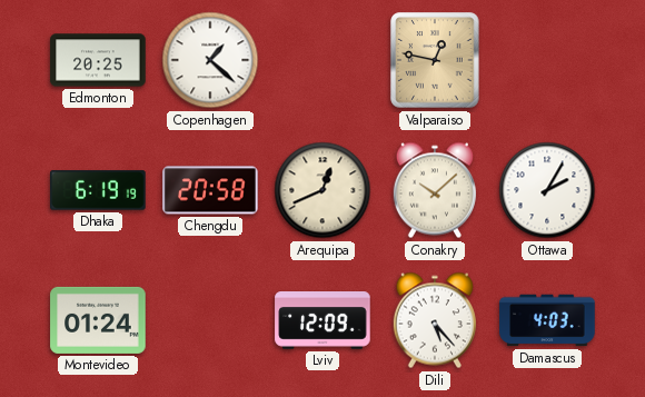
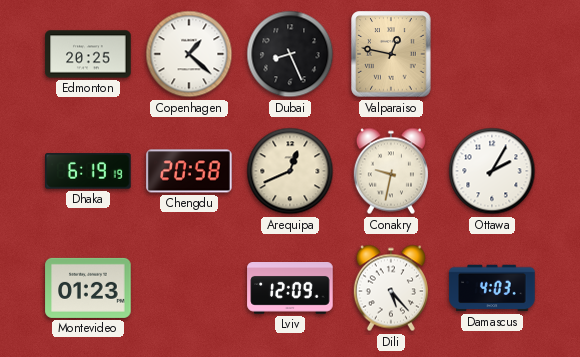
Dubai: none -> 8:26 (290, 54)
Conakry: 10:08 -> 9:32 (391, 171)
Montevideo: 01:24 -> 01:23 (88, 288)
